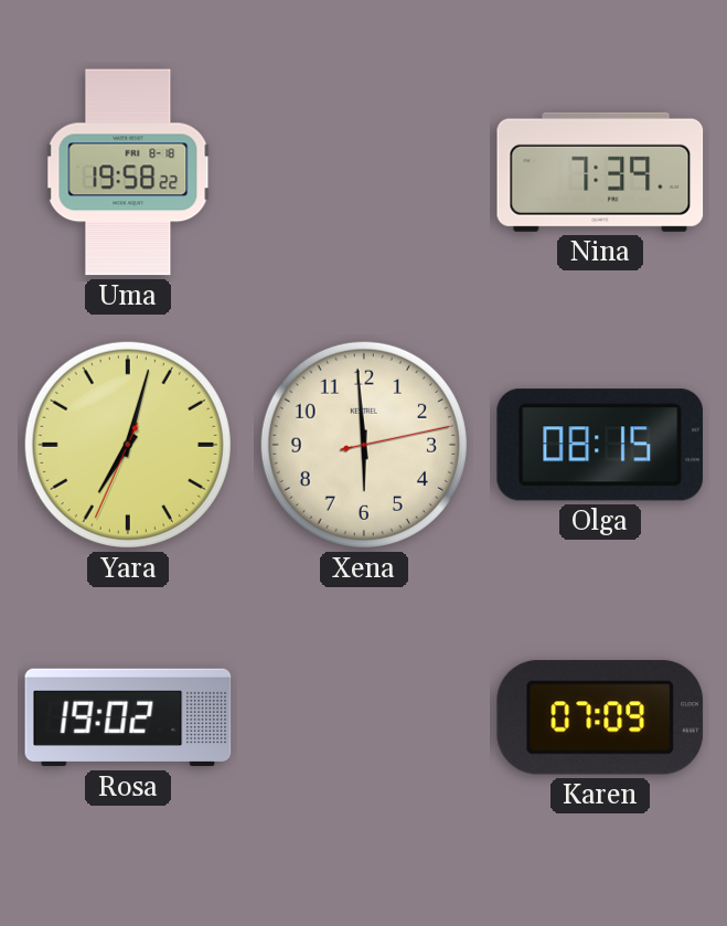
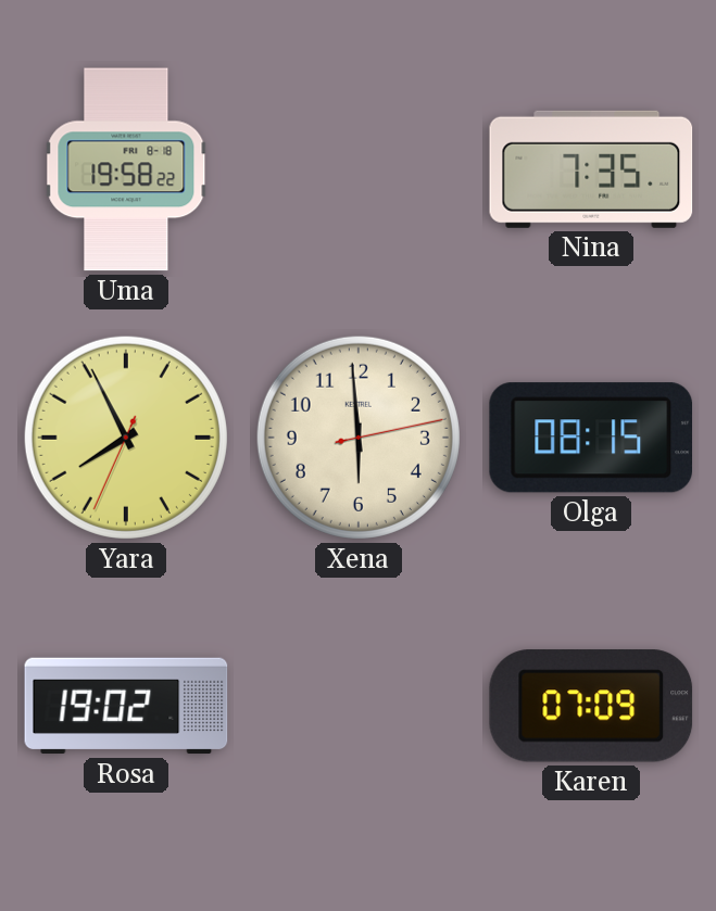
Nina: 7:39 -> 7:35 (591, 169)
Yara: 7:02 -> 7:55 (126, 438)
